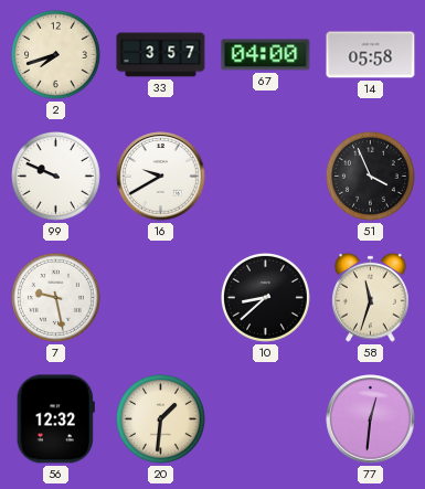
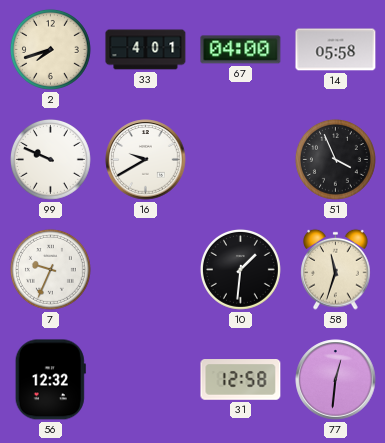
33: 3:57 -> 4:01 (146, 50)
7: 9:28 -> 9:34 (50, 269)
10: 8:38 -> 1:31 (240, 269)
20: 1:31 -> none (160, 418)
31: none -> 12:58 (241, 380)
